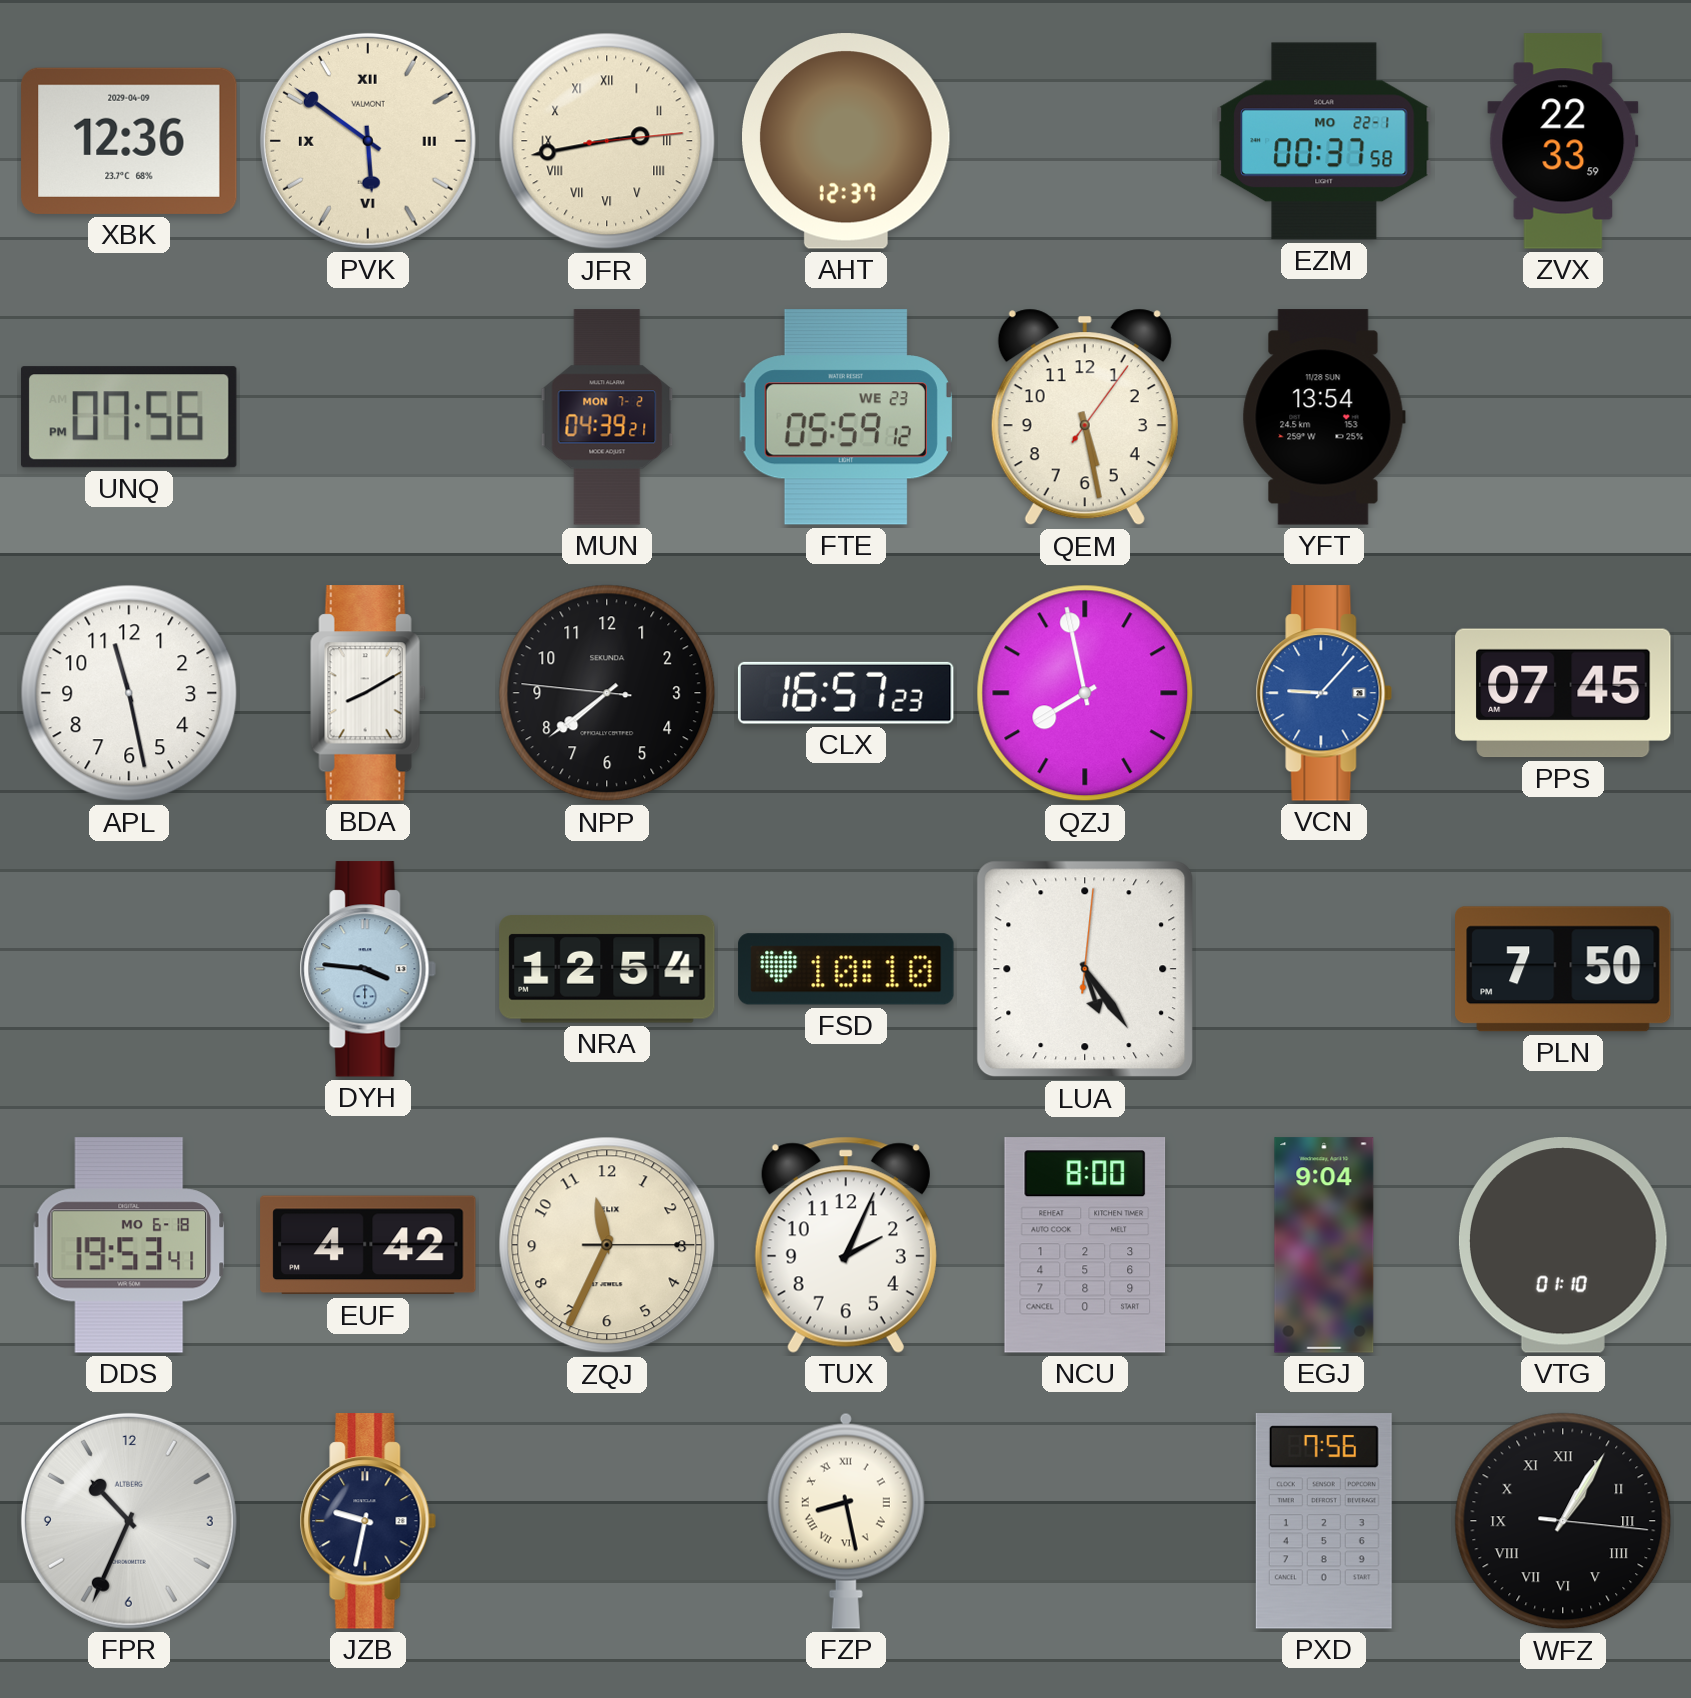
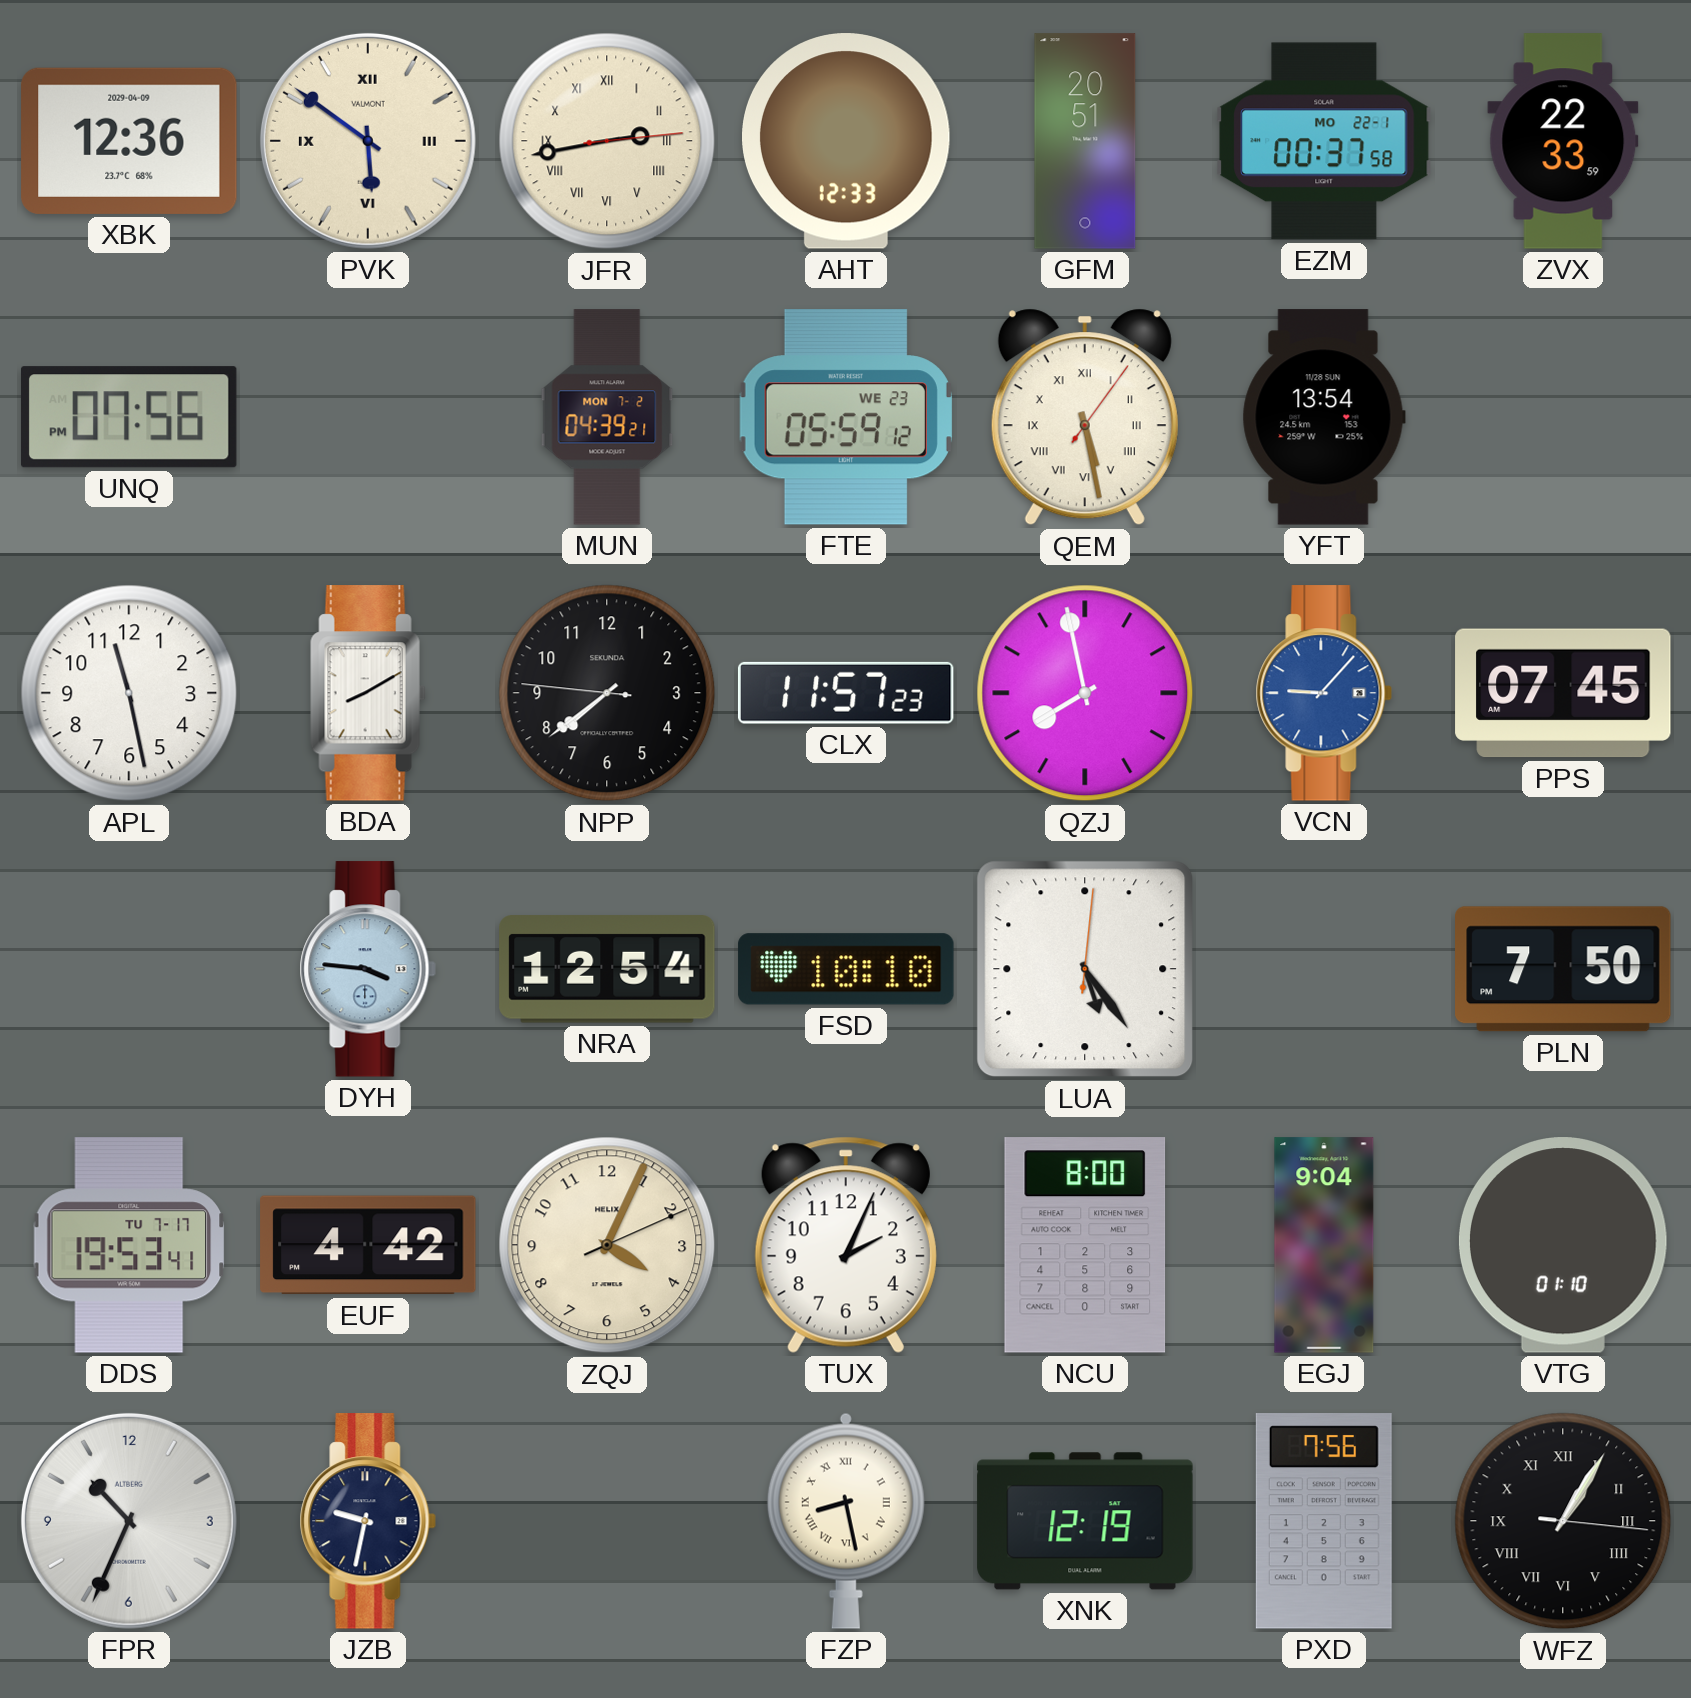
AHT: 12:37 -> 12:33 (847, 141)
GFM: none -> 20:51 (1085, 141)
QEM numerals: Arabic -> Roman (1085, 417)
CLX: 16:57 -> 11:57 (846, 693)
DDS date: MO 6-18 -> TU 7-17 (129, 1245)
ZQJ: 11:34 -> 4:04 (607, 1245)
XNK: none -> 12:19 (1085, 1521)
